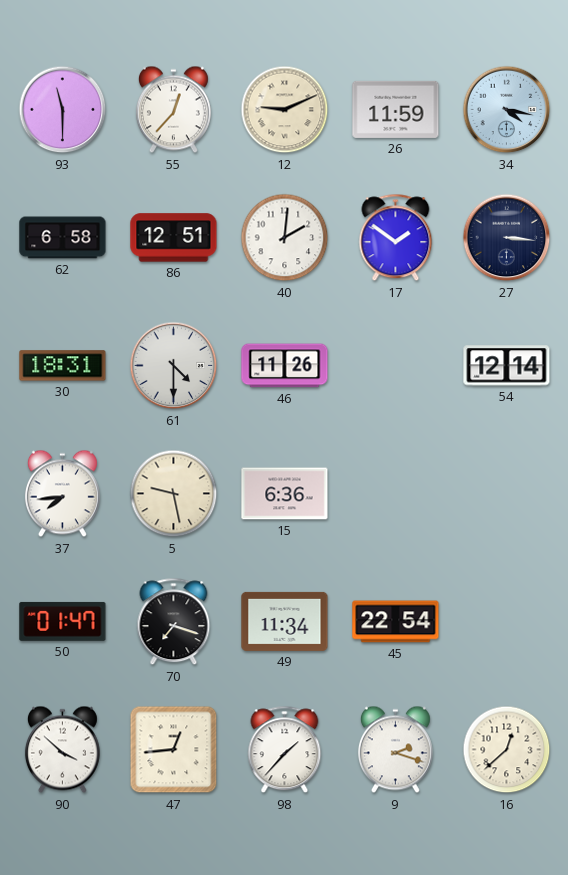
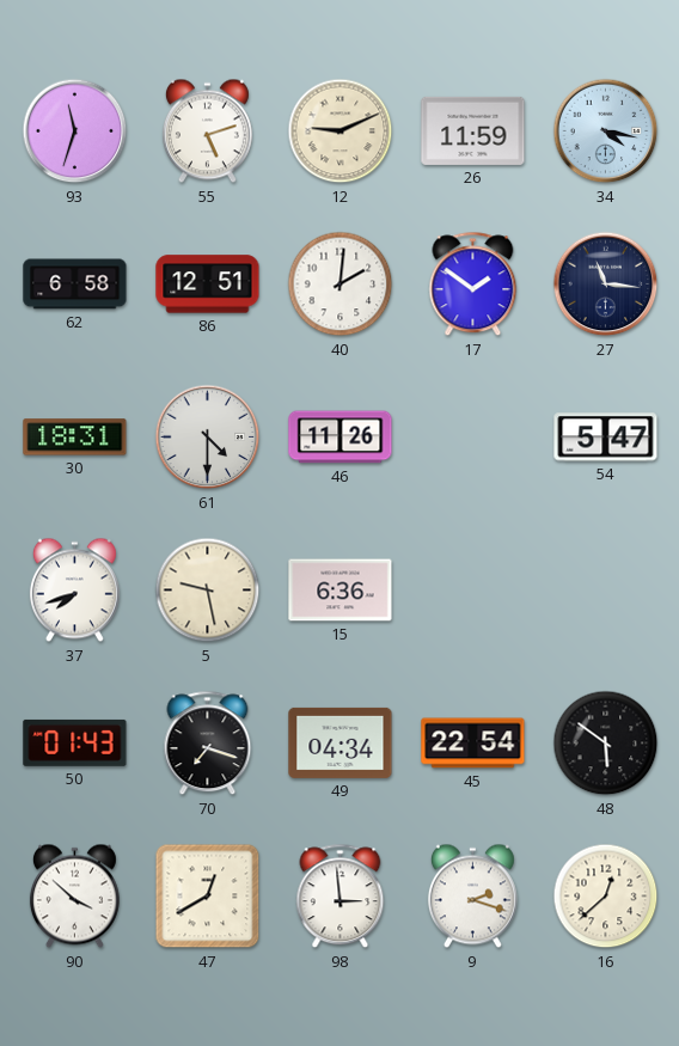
93: 11:30 -> 11:33 (75, 131)
55: 12:37 -> 5:12 (207, 131)
27: 3:16 -> 11:16 (606, 285)
54: 12:14 -> 5:47 (606, 438)
37: 7:44 -> 7:42 (74, 591)
50: 01:47 -> 01:43 (75, 742)
49: 11:34 -> 04:34 (341, 742)
48: none -> 5:51 (606, 744)
47: 12:44 -> 12:40 (208, 897)
98: 1:37 -> 2:59 (341, 897)
